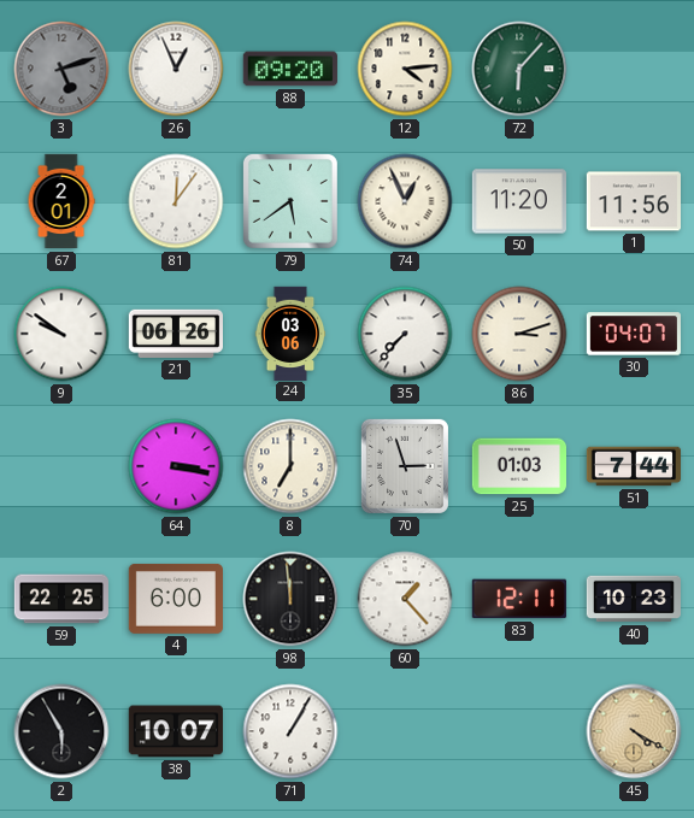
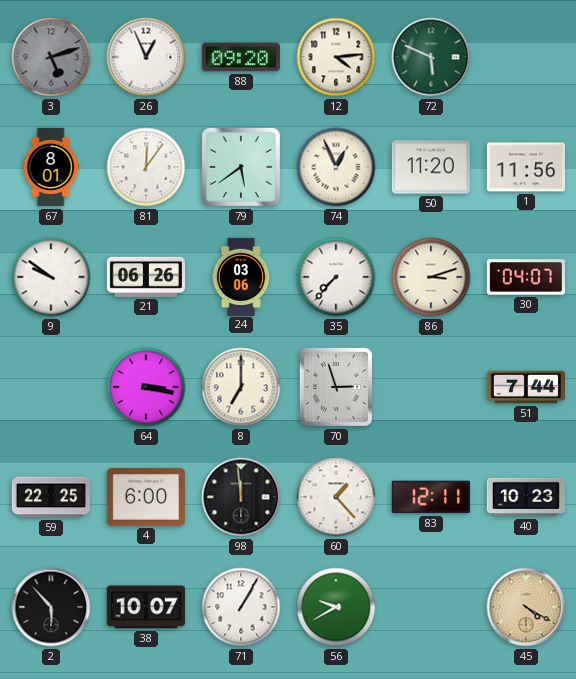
72: 6:07 -> 5:49 (431, 57)
67: 2:01 -> 8:01 (51, 167)
25: 01:03 -> none (518, 466)
2: 5:55 -> 5:53 (51, 607)
56: none -> 9:40 (336, 607)
